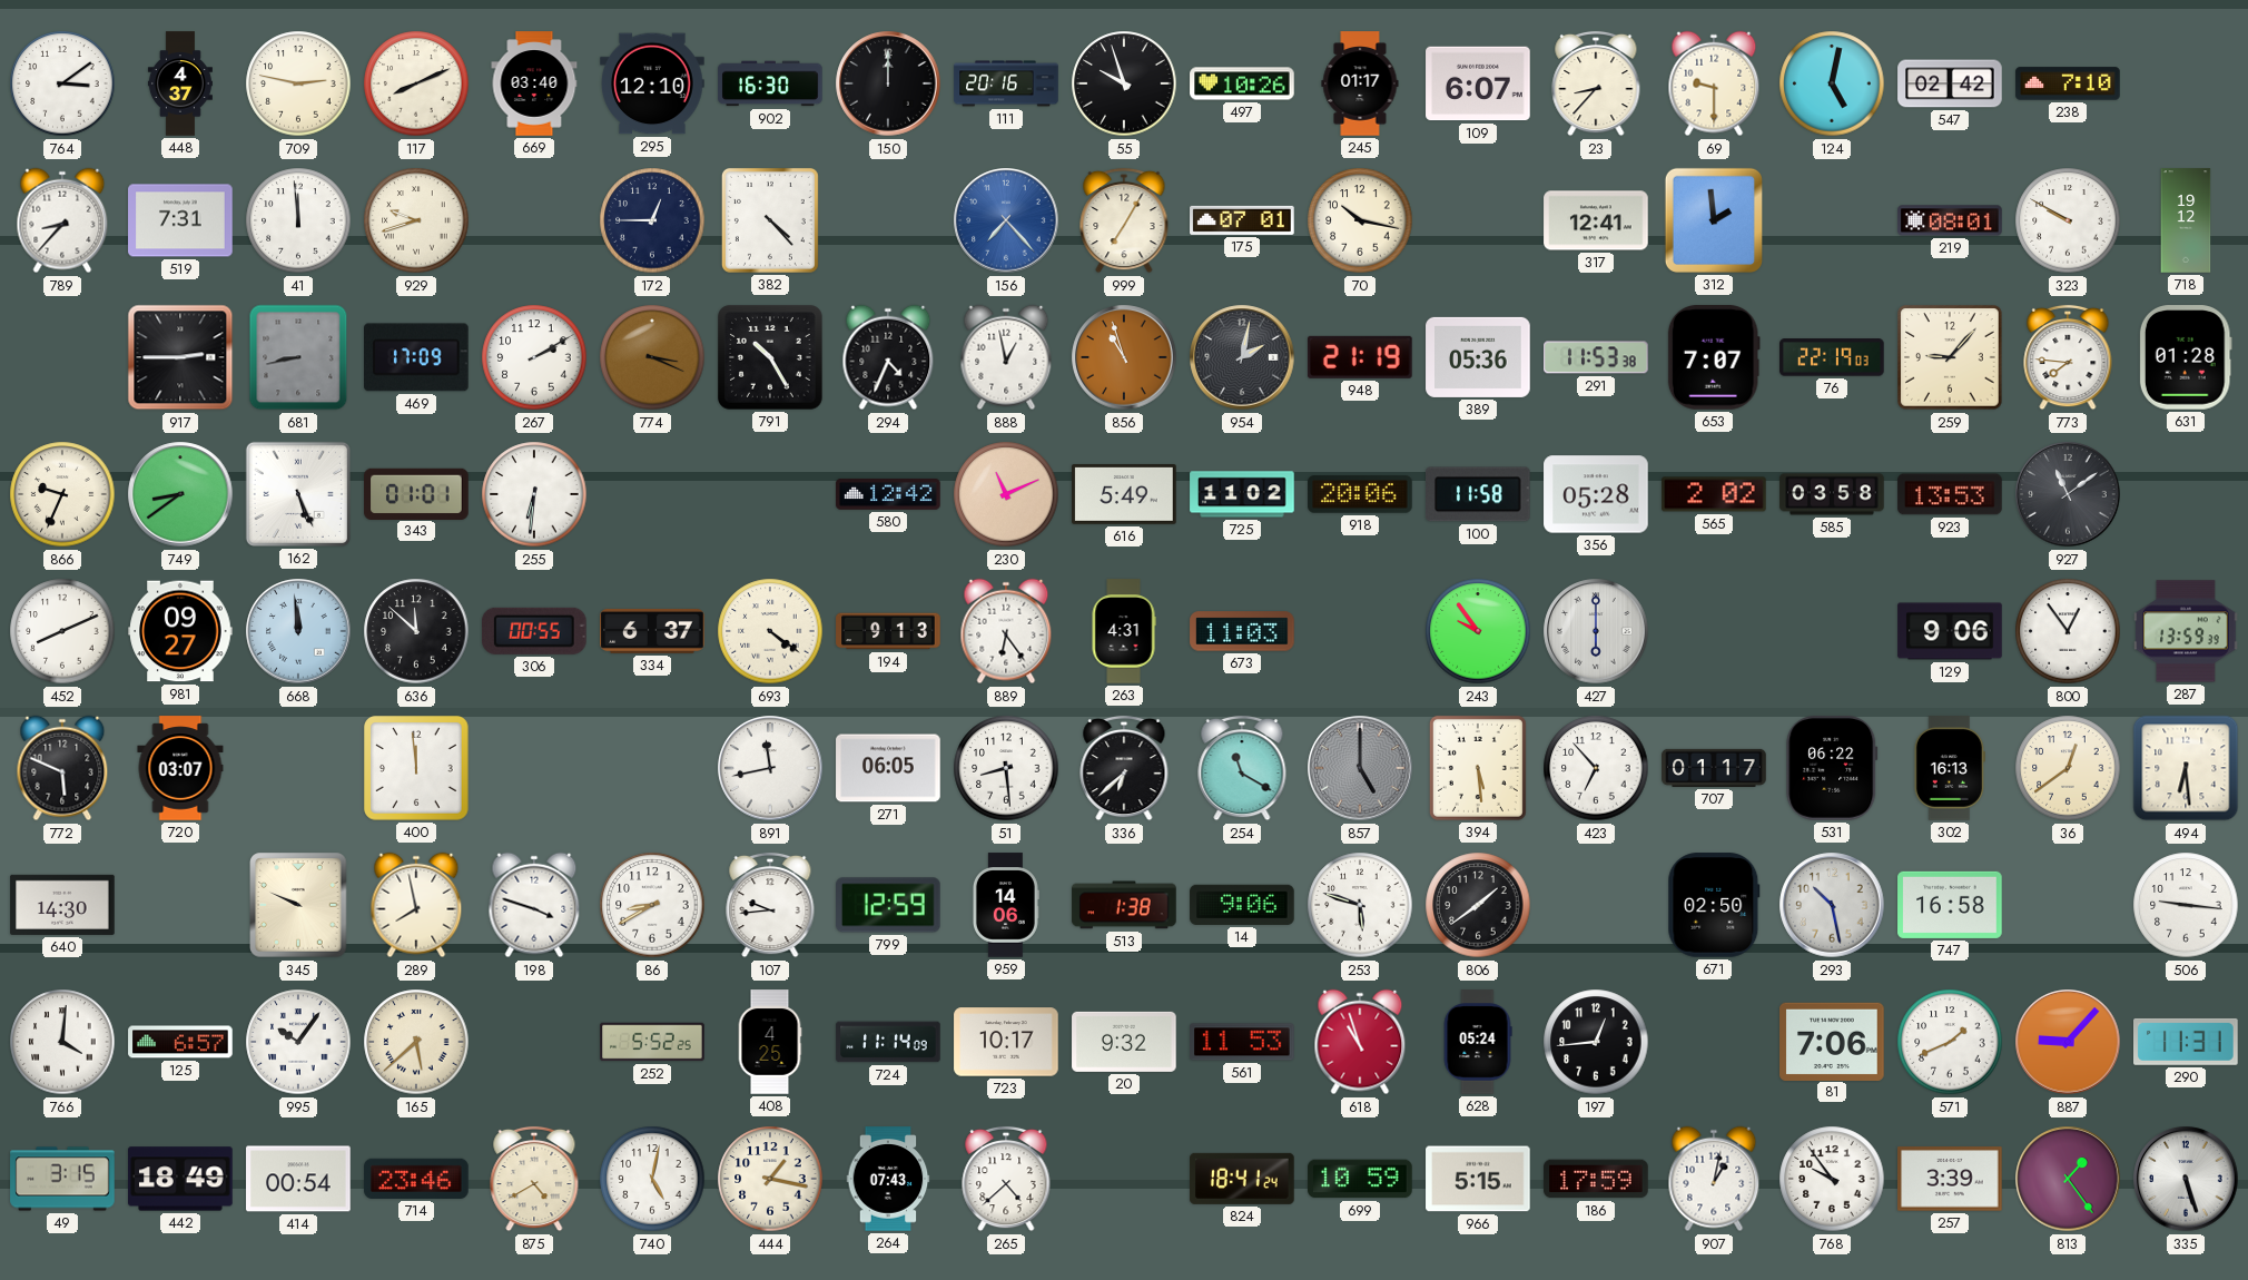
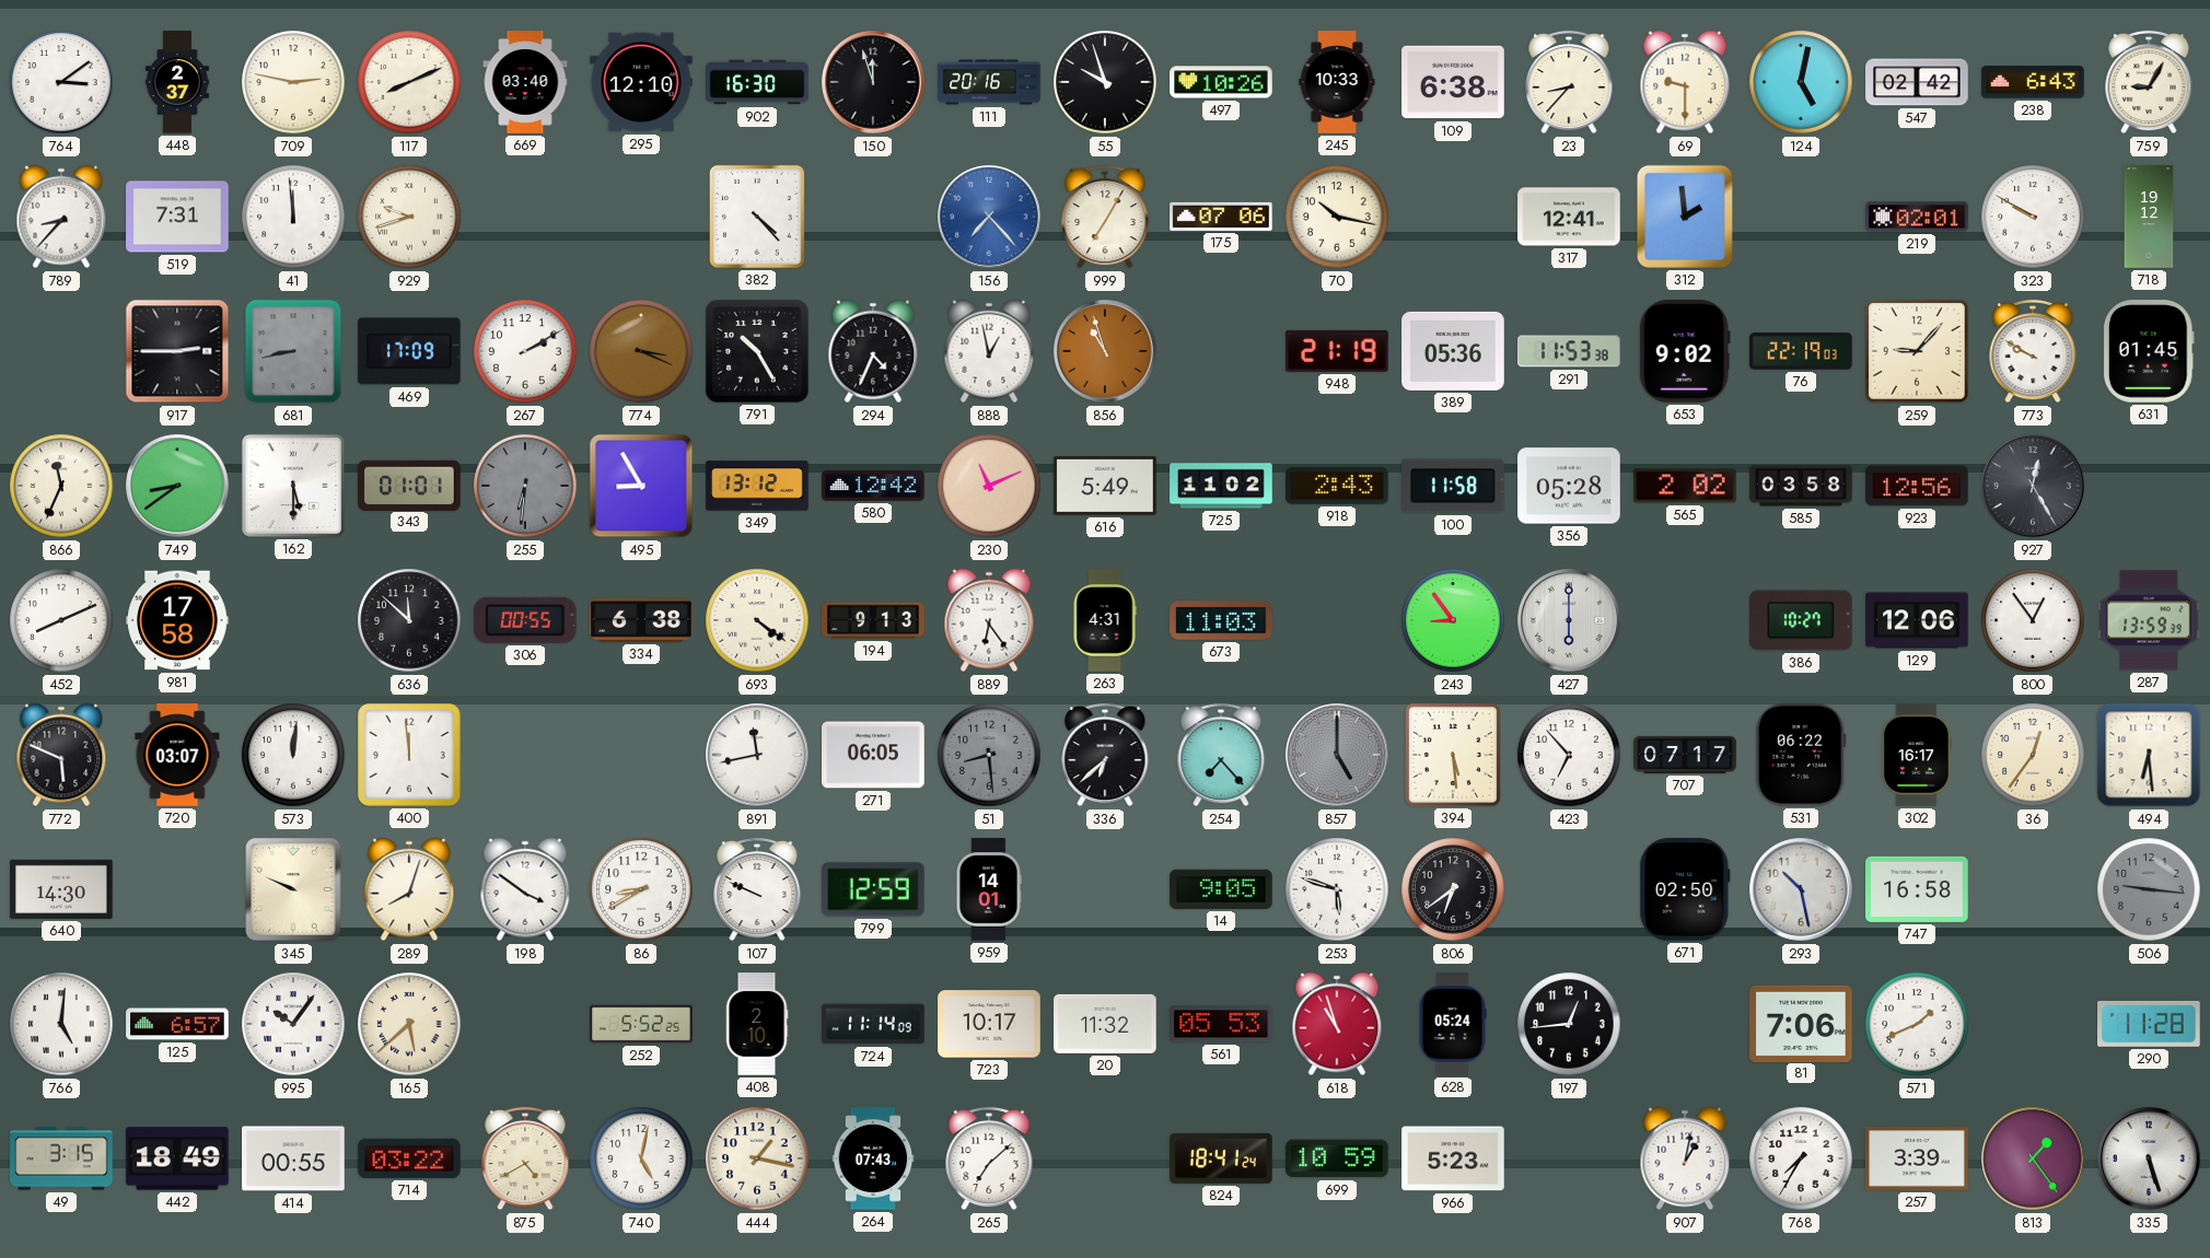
448: 4:37 -> 2:37 (177, 82)
150: 12:00 -> 11:57 (873, 82)
245: 01:17 -> 10:33 (1337, 82)
109: 6:07 -> 6:38 (1453, 82)
238: 7:10 -> 6:43 (2033, 82)
759: none -> 9:05 (2149, 82)
172: 12:45 -> none (652, 220)
175: 07:01 -> 07:06 (1221, 217)
219: 08:01 -> 02:01 (1917, 217)
954: 2:02 -> none (1242, 357)
653: 7:07 -> 9:02 (1685, 351)
773: 7:46 -> 9:50 (2033, 351)
631: 01:28 -> 01:45 (2149, 351)
866: 9:34 -> 11:34 (61, 486)
162: 5:26 -> 5:30 (293, 486)
255 dial: white -> grey (525, 486)
495: none -> 8:55 (641, 486)
349: none -> 13:12 (757, 486)
918: 20:06 -> 2:43 (1337, 486)
923: 13:53 -> 12:56 (1917, 486)
927: 11:09 -> 12:25 (2033, 486)
981: 09:27 -> 17:58 (177, 620)
668: 11:59 -> none (298, 631)
334: 6:37 -> 6:38 (641, 620)
243: 9:54 -> 8:54 (1453, 620)
386: none -> 10:27 (1801, 620)
129: 9:06 -> 12:06 (1917, 620)
573: none -> 12:01 (293, 755)
51 dial: white -> grey (989, 755)
254: 11:20 -> 7:23 (1221, 755)
707: 01:17 -> 07:17 (1685, 755)
302: 16:13 -> 16:17 (1917, 755)
36: 12:39 -> 12:36 (2033, 755)
289: 7:58 -> 8:03 (409, 889)
198: 3:48 -> 3:51 (525, 889)
107: 9:44 -> 9:49 (757, 889)
959: 14:06 -> 14:01 (988, 889)
513: 1:38 -> none (1124, 905)
14: 9:06 -> 9:05 (1221, 889)
806: 1:39 -> 6:39 (1453, 889)
506 dial: white -> grey (2149, 889)
766: 4:01 -> 5:01 (61, 1024)
408: 4:25 -> 2:10 (757, 1024)
20: 9:32 -> 11:32 (1105, 1024)
561: 11:53 -> 05:53 (1221, 1024)
887: 9:07 -> none (2068, 1042)
290: 11:31 -> 11:28 (2150, 1024)
414: 00:54 -> 00:55 (293, 1158)
714: 23:46 -> 03:22 (409, 1158)
265: 4:38 -> 7:08 (989, 1158)
966: 5:15 -> 5:23 (1453, 1158)
186: 17:59 -> none (1596, 1179)
768: 9:54 -> 7:35 (1801, 1158)
